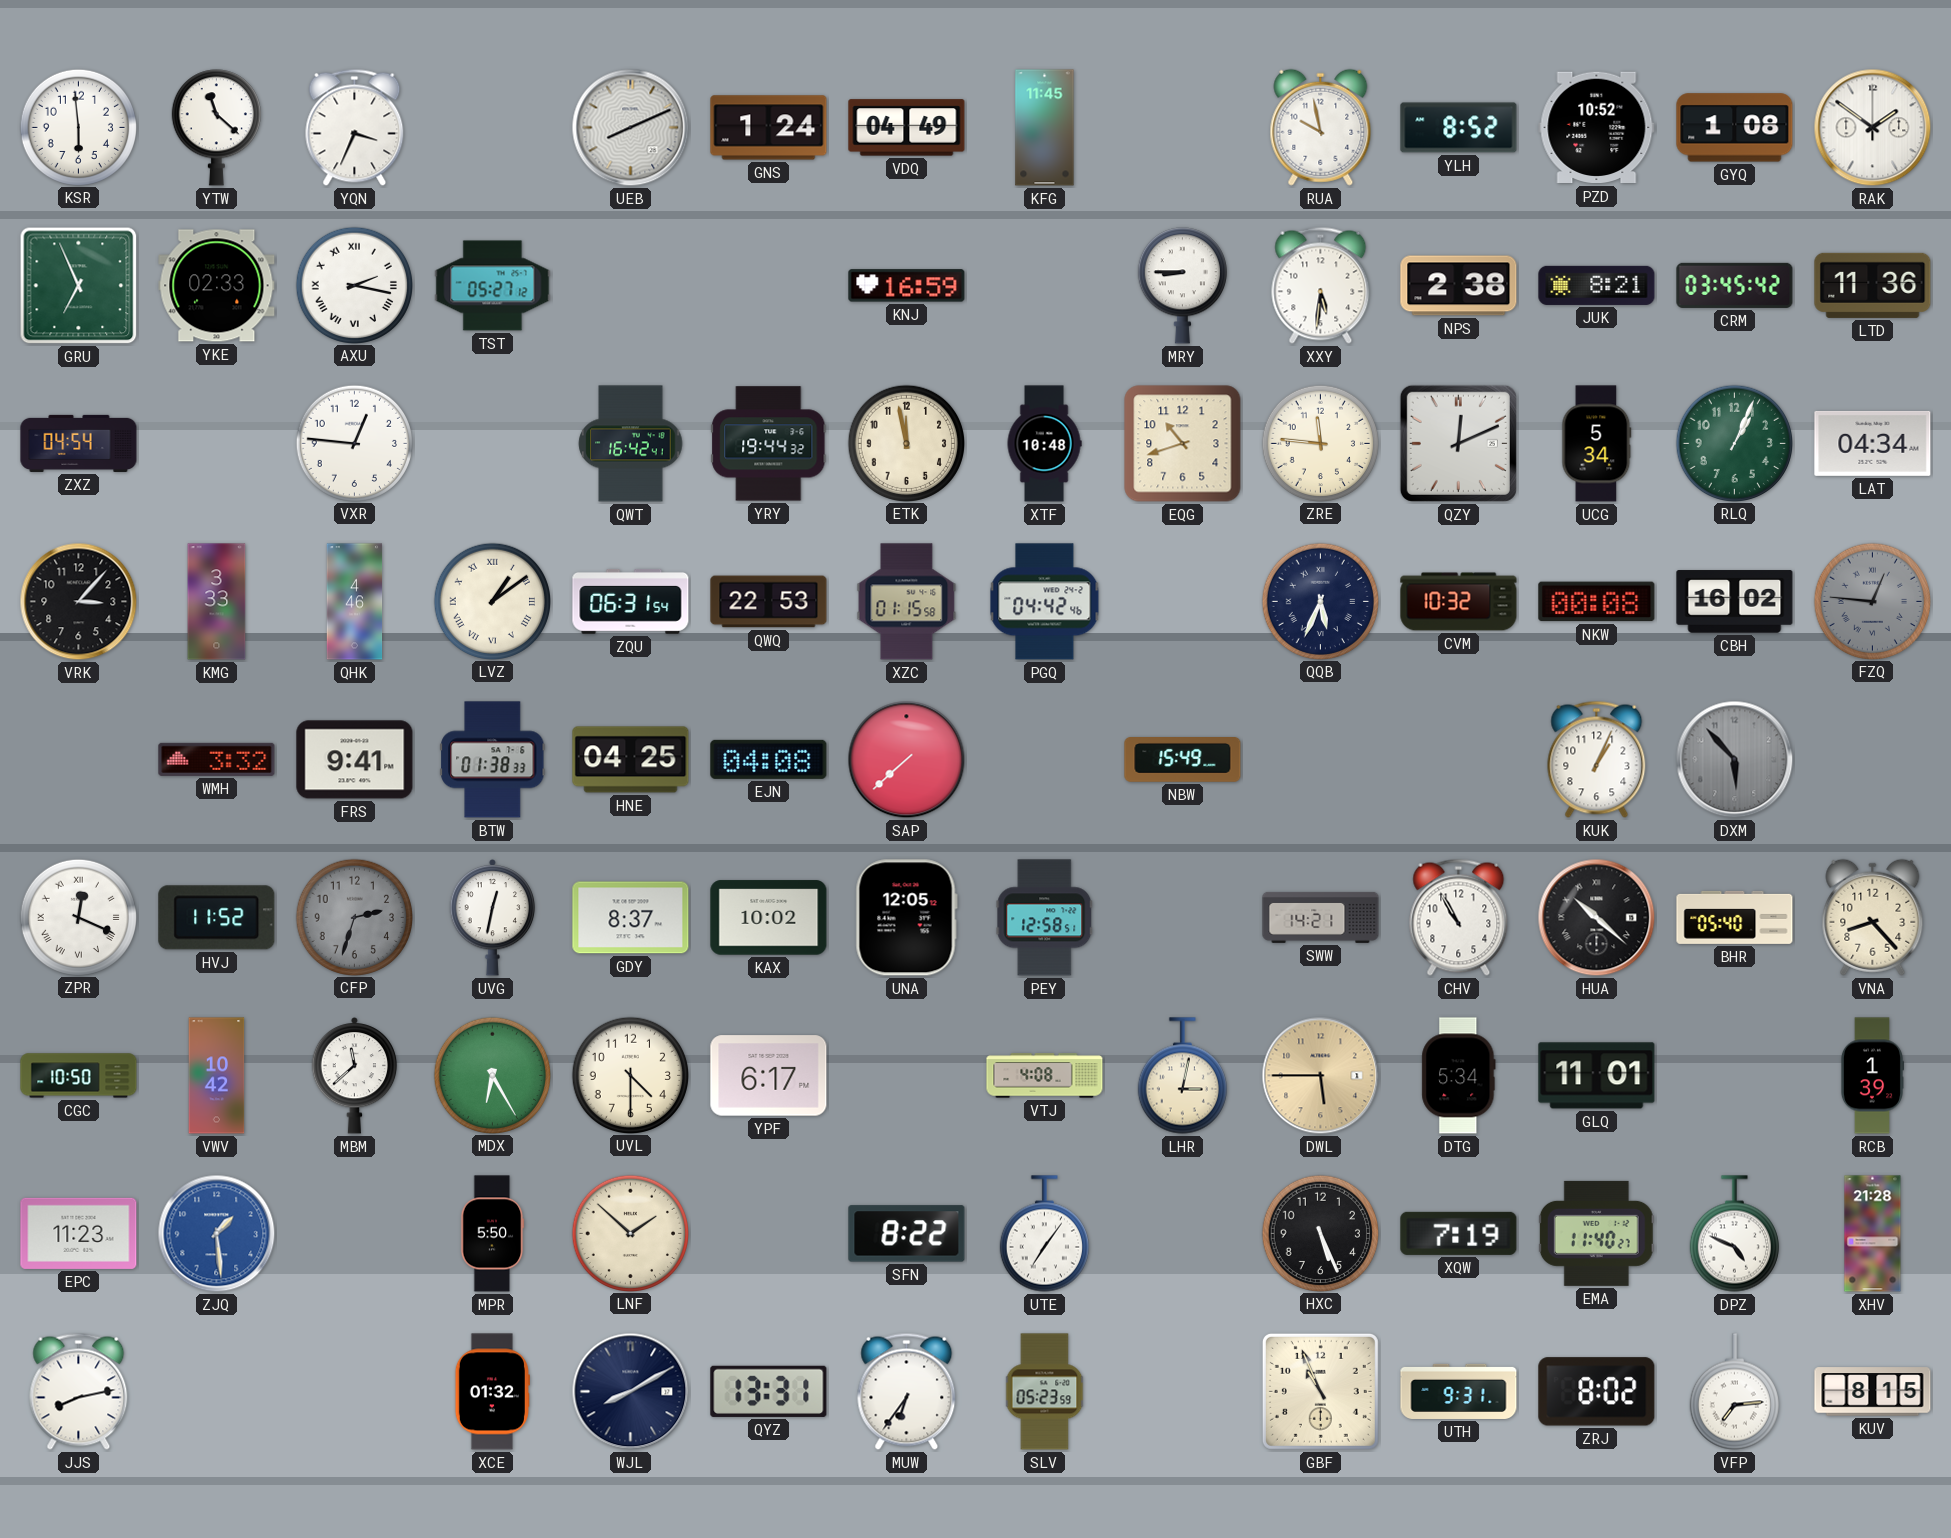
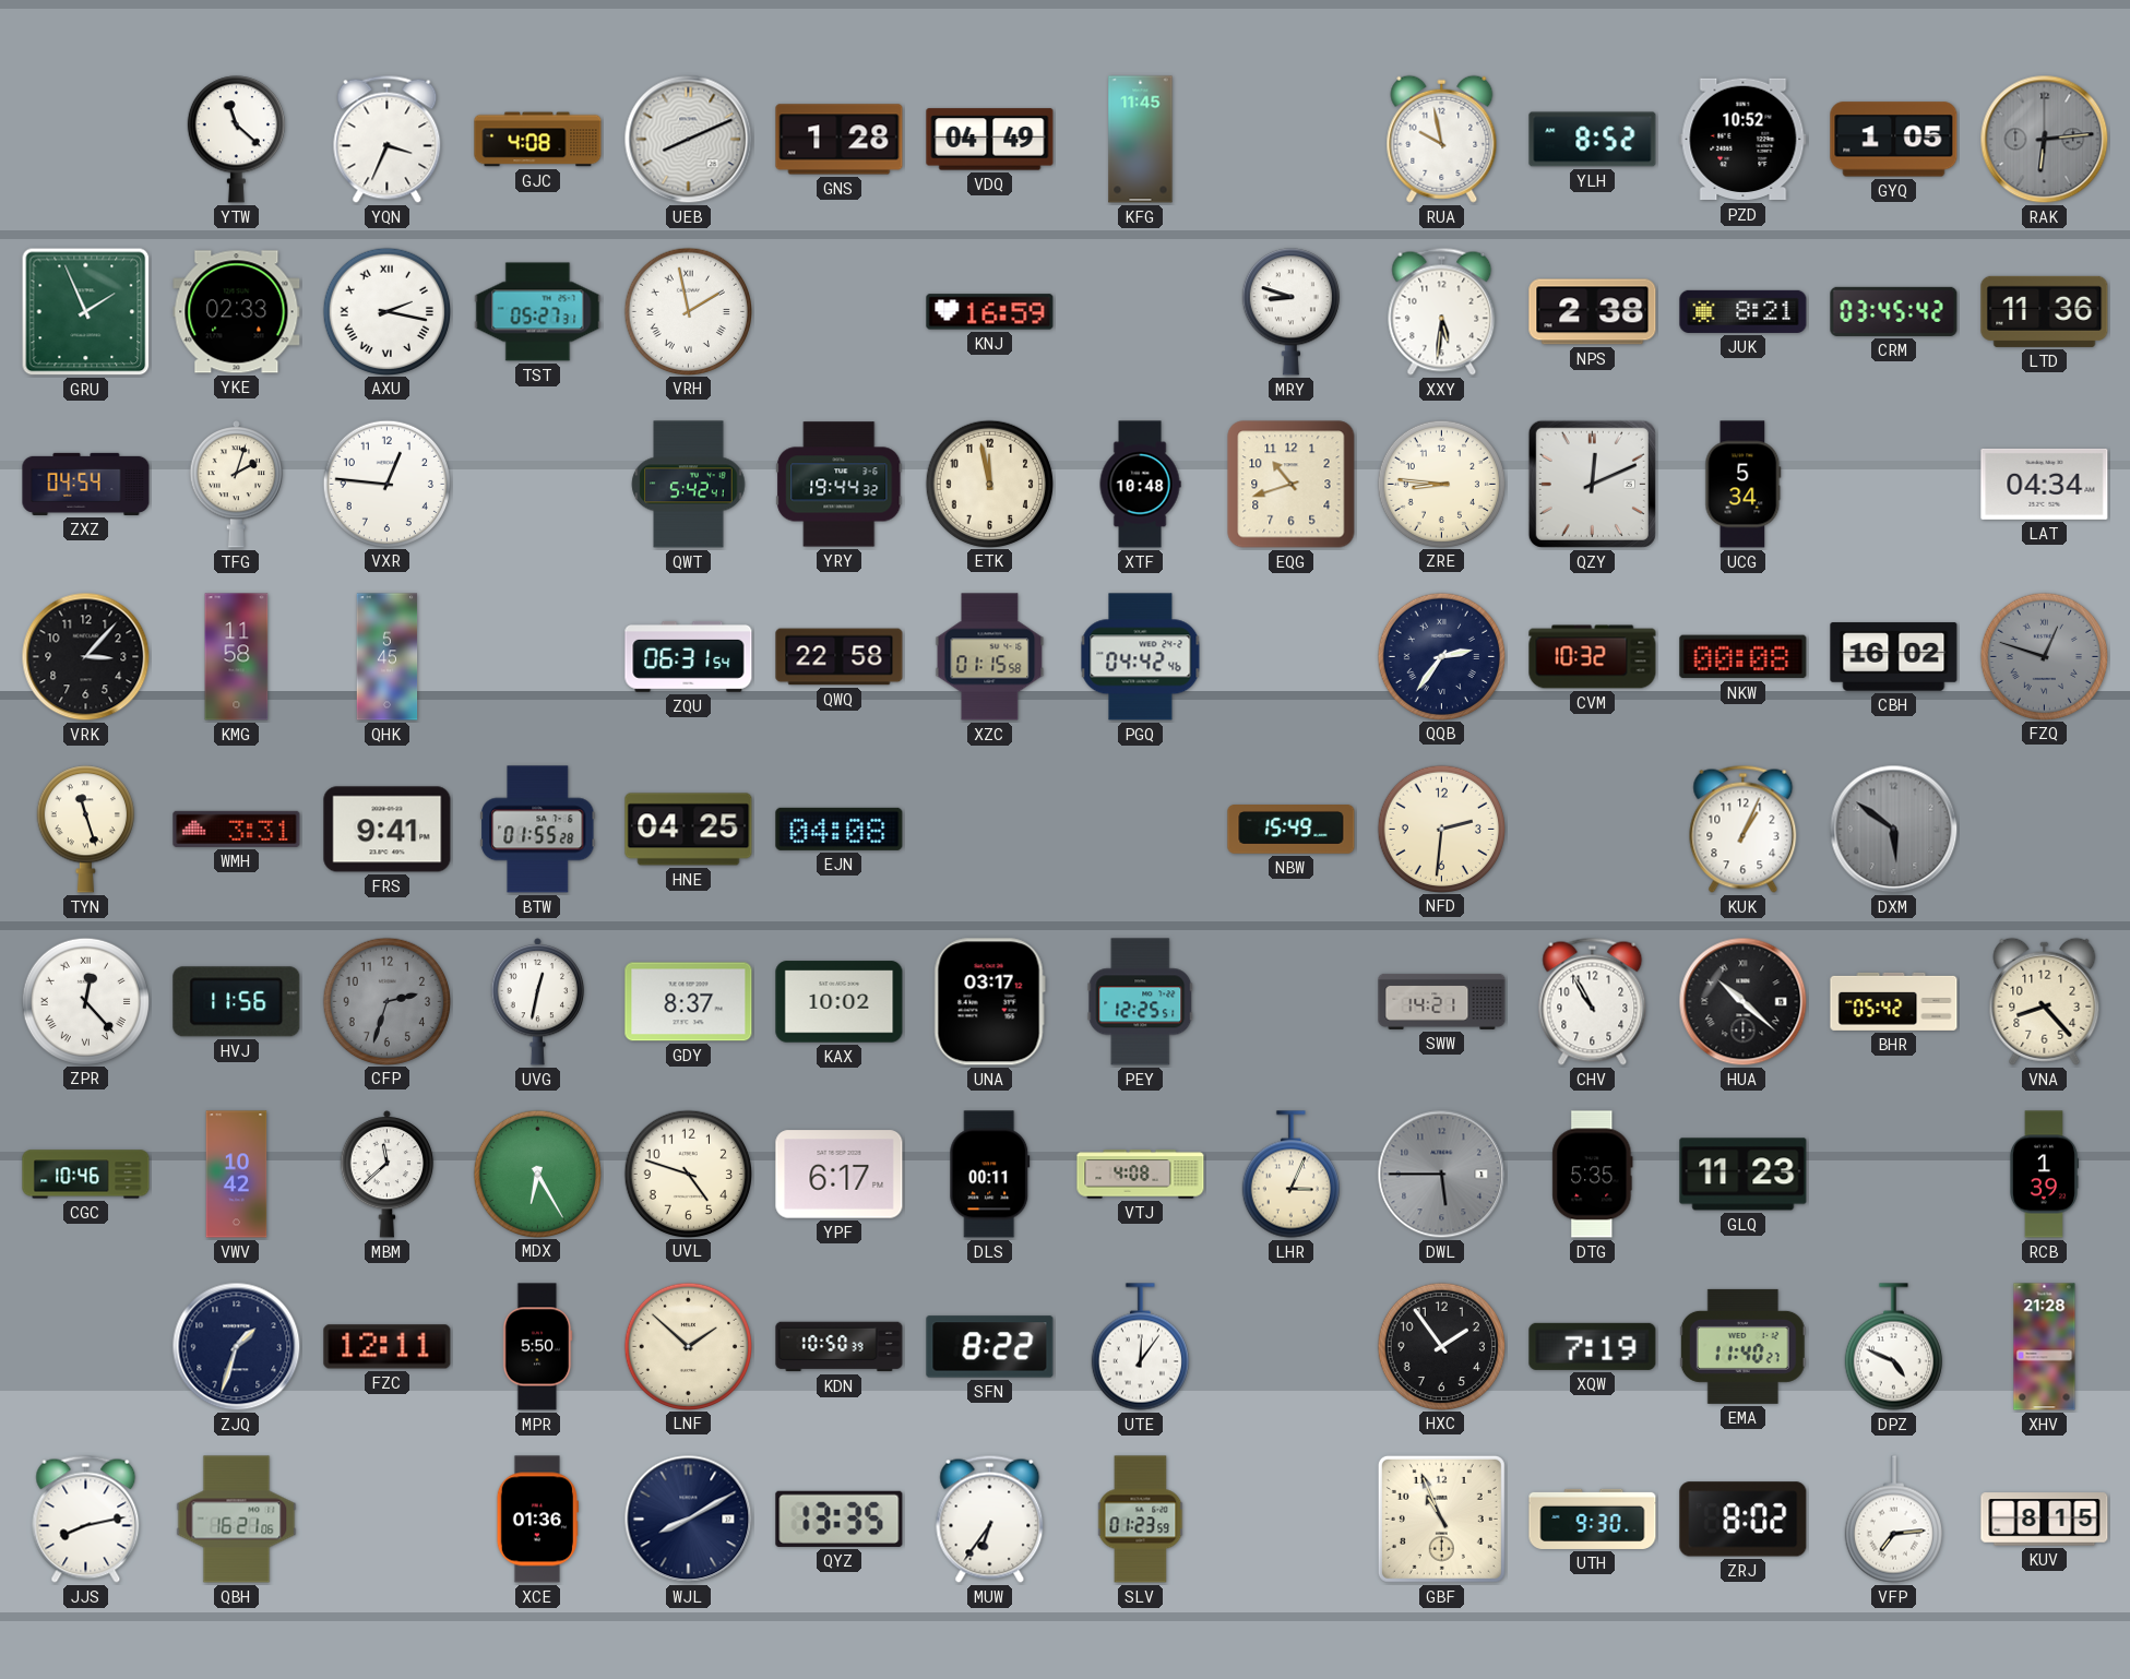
KSR: 5:59 -> none (78, 127)
GJC: none -> 4:08 (538, 140)
GNS: 1:24 -> 1:28 (840, 140)
GYQ: 1:08 -> 1:05 (1894, 140)
RAK: 1:51 -> 6:14 (2045, 140)
RAK dial: white -> grey (2045, 140)
GRU: 6:56 -> 1:56 (86, 312)
TST: 05:27:12 -> 05:27:31 (538, 312)
VRH: none -> 1:58 (688, 311)
MRY: 8:45 -> 8:48 (1290, 312)
TFG: none -> 2:03 (237, 484)
QWT: 16:42 -> 5:42 (689, 485)
ZRE: 11:46 -> 8:46 (1441, 484)
RLQ: 1:04 -> none (1734, 443)
KMG: 3:33 -> 11:58 (237, 657)
QHK: 4:46 -> 5:45 (388, 657)
LVZ: 1:09 -> none (492, 601)
QWQ: 22:53 -> 22:58 (840, 657)
QQB: 5:34 -> 2:36 (1441, 656)
FZQ: 12:46 -> 12:48 (2044, 656)
TYN: none -> 11:27 (85, 830)
WMH: 3:32 -> 3:31 (237, 829)
BTW: 01:38 -> 01:55 (538, 830)
SAP: 7:38 -> none (907, 760)
NFD: none -> 2:31 (1441, 829)
DXM: 5:53 -> 5:51 (1894, 830)
ZPR: 12:19 -> 12:23 (85, 1001)
HVJ: 11:52 -> 11:56 (237, 1002)
UNA: 12:05 -> 03:17 (989, 1002)
PEY: 12:58 -> 12:25 (1141, 1002)
BHR: 05:40 -> 05:42 (1894, 1001)
CGC: 10:50 -> 10:46 (86, 1175)
UVL: 4:30 -> 4:48 (688, 1174)
DLS: none -> 00:11 (990, 1175)
LHR: 3:02 -> 3:04 (1290, 1175)
DWL dial: champagne -> grey (1442, 1175)
DTG: 5:34 -> 5:35 (1593, 1175)
GLQ: 11:01 -> 11:23 (1744, 1175)
EPC: 11:23 -> none (79, 1233)
ZJQ: 1:29 -> 1:33 (237, 1347)
ZJQ dial: blue -> navy (237, 1347)
FZC: none -> 12:11 (388, 1347)
KDN: none -> 10:50 (840, 1347)
UTE: 7:06 -> 12:06 (1140, 1347)
HXC: 5:26 -> 1:54 (1441, 1346)
QBH: none -> 16:21 (237, 1520)
XCE: 01:32 -> 01:36 (537, 1520)
QYZ: 13:31 -> 13:35 (840, 1519)
SLV: 05:23 -> 01:23 (1141, 1520)
UTH: 9:31 -> 9:30 (1593, 1519)
